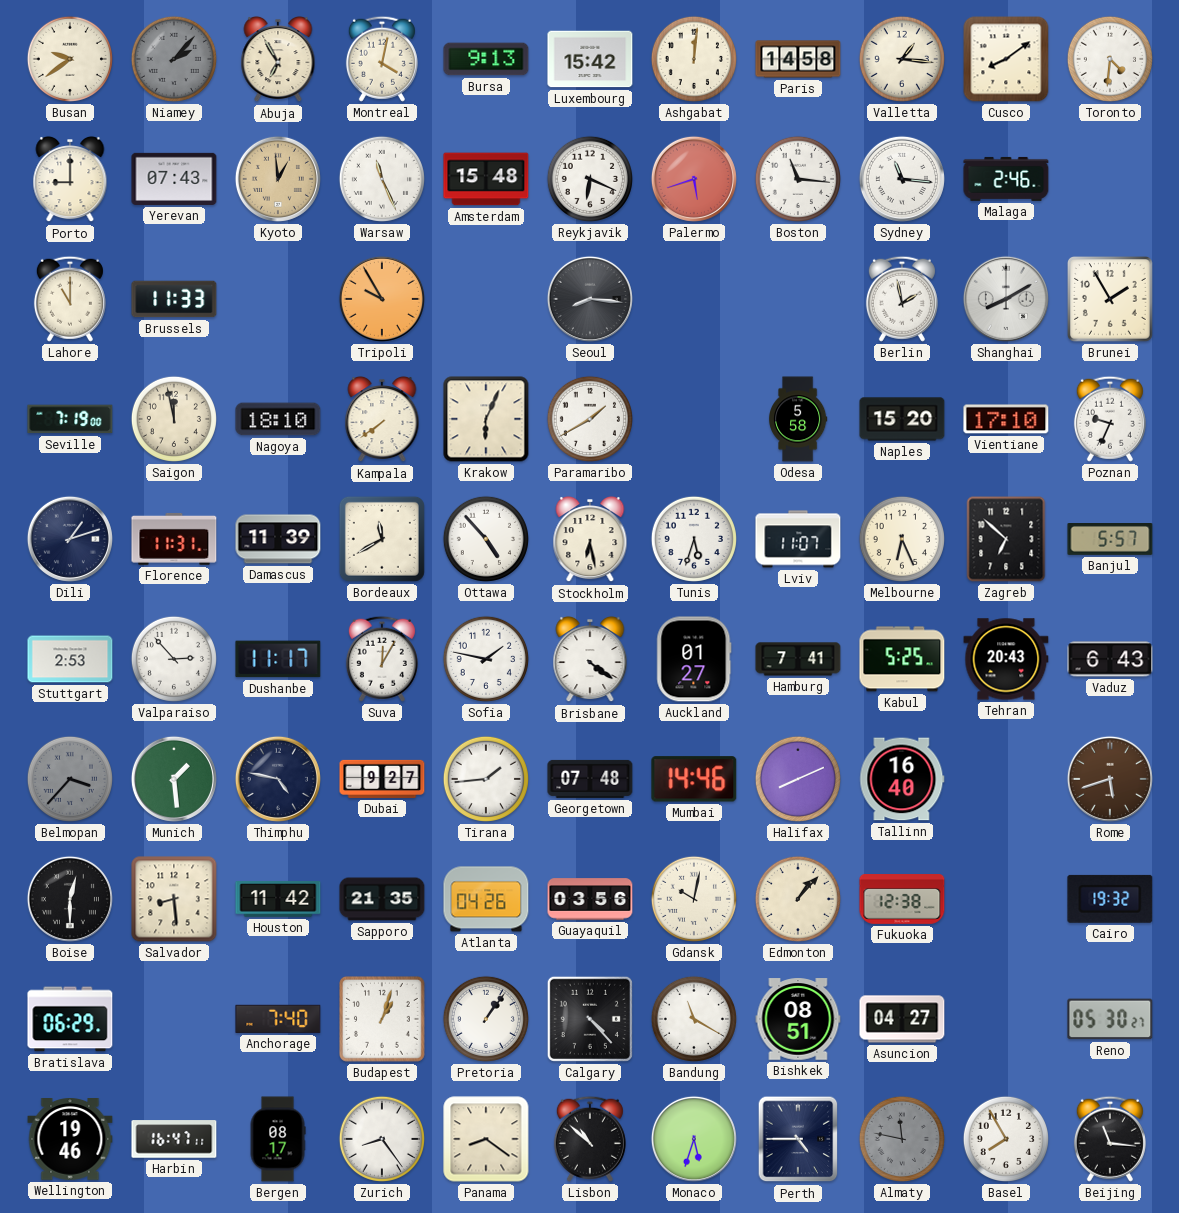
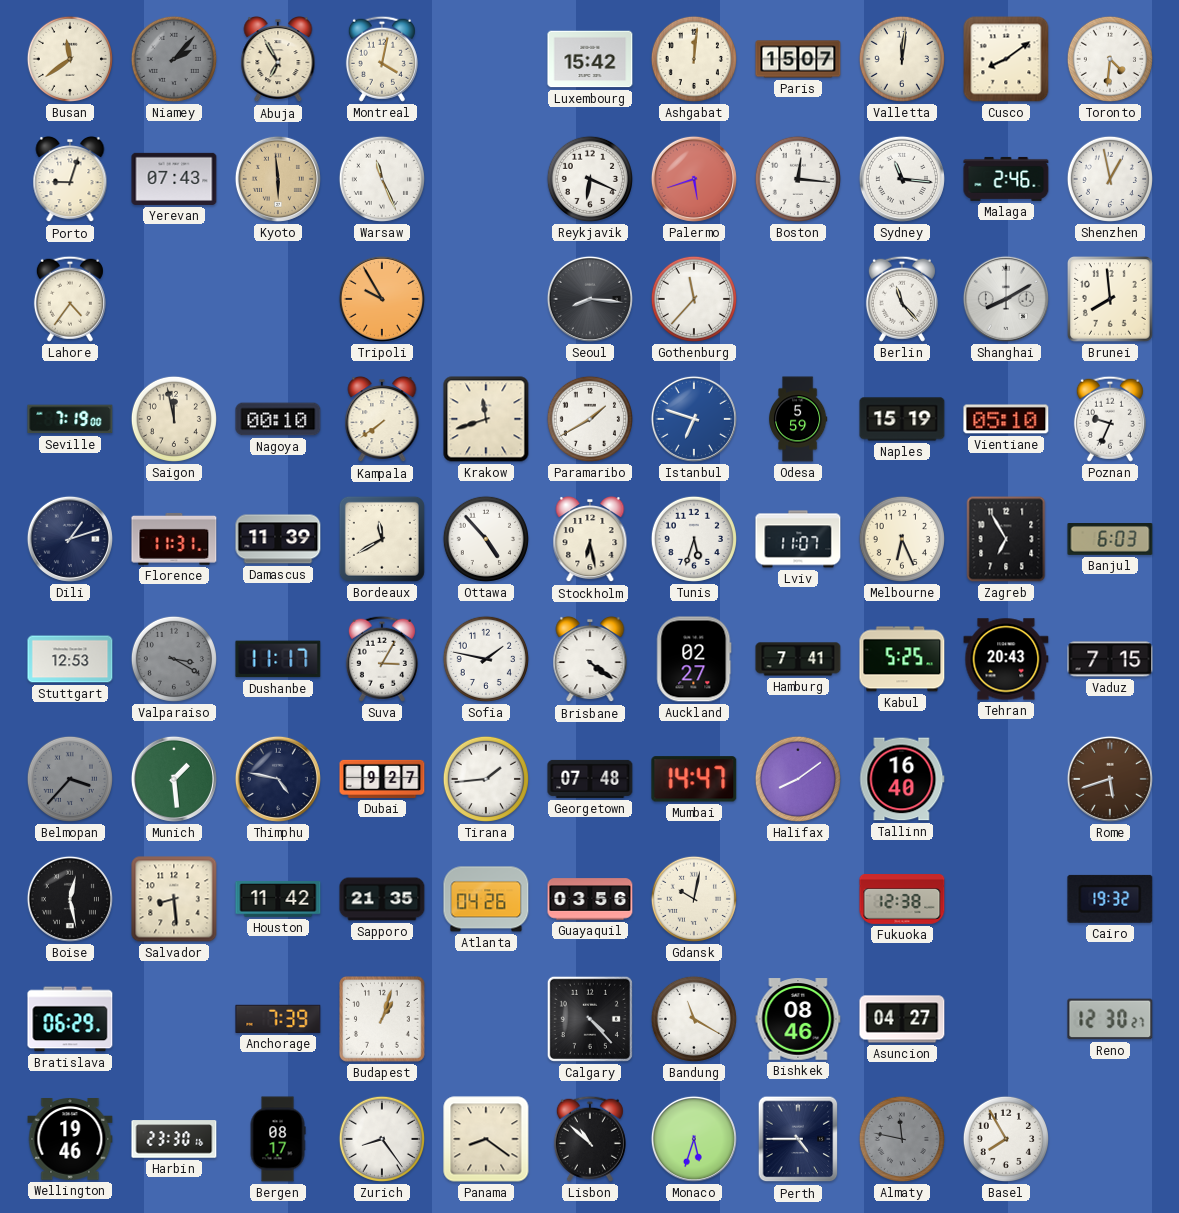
Busan: 9:39 -> 11:39 (70, 59)
Bursa: 9:13 -> none (486, 59)
Paris: 14:58 -> 15:07 (798, 59)
Valletta: 1:16 -> 12:01 (902, 59)
Porto: 9:00 -> 9:03 (70, 179)
Kyoto: 12:59 -> 5:59 (278, 179)
Amsterdam: 15:48 -> none (486, 179)
Boston: 11:16 -> 12:16 (798, 179)
Shenzhen: none -> 12:58 (1110, 179)
Lahore: 11:00 -> 4:36 (70, 299)
Brussels: 11:33 -> none (174, 299)
Gothenburg: none -> 11:37 (694, 299)
Berlin: 1:58 -> 11:23 (902, 299)
Brunei: 1:55 -> 7:59 (1111, 300)
Nagoya: 18:10 -> 00:10 (278, 419)
Krakow: 6:04 -> 11:42 (486, 419)
Istanbul: none -> 6:48 (694, 419)
Odesa: 5:58 -> 5:59 (798, 419)
Naples: 15:20 -> 15:19 (902, 419)
Vientiane: 17:10 -> 05:10 (1006, 419)
Zagreb: 6:52 -> 6:55 (1006, 539)
Banjul: 5:57 -> 6:03 (1110, 540)
Stuttgart: 2:53 -> 12:53 (70, 659)
Valparaiso: 2:53 -> 3:20 (174, 659)
Valparaiso dial: white -> grey (174, 659)
Suva: 12:05 -> 3:05 (382, 659)
Auckland: 01:27 -> 02:27 (694, 659)
Vaduz: 6:43 -> 7:15 (1110, 659)
Mumbai: 14:46 -> 14:47 (694, 779)
Halifax: 8:11 -> 8:09 (798, 779)
Boise: 12:30 -> 12:28 (70, 899)
Edmonton: 1:07 -> none (798, 899)
Anchorage: 7:40 -> 7:39 (278, 1019)
Pretoria: 1:06 -> none (486, 1019)
Bishkek: 08:51 -> 08:46 (798, 1019)
Reno: 05:30 -> 12:30 (1110, 1019)
Harbin: 16:47 -> 23:30 (174, 1139)
Beijing: 11:16 -> none (1110, 1139)
